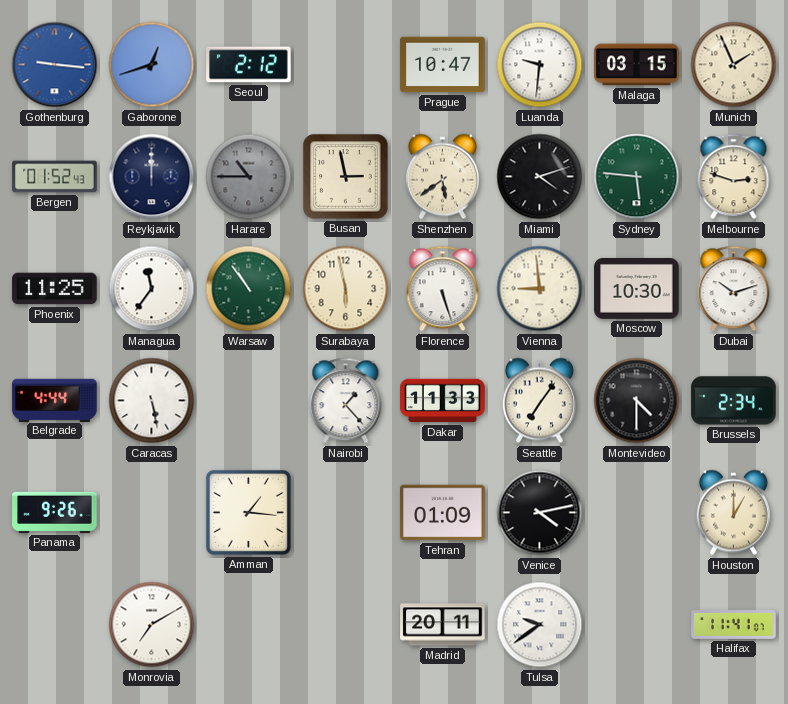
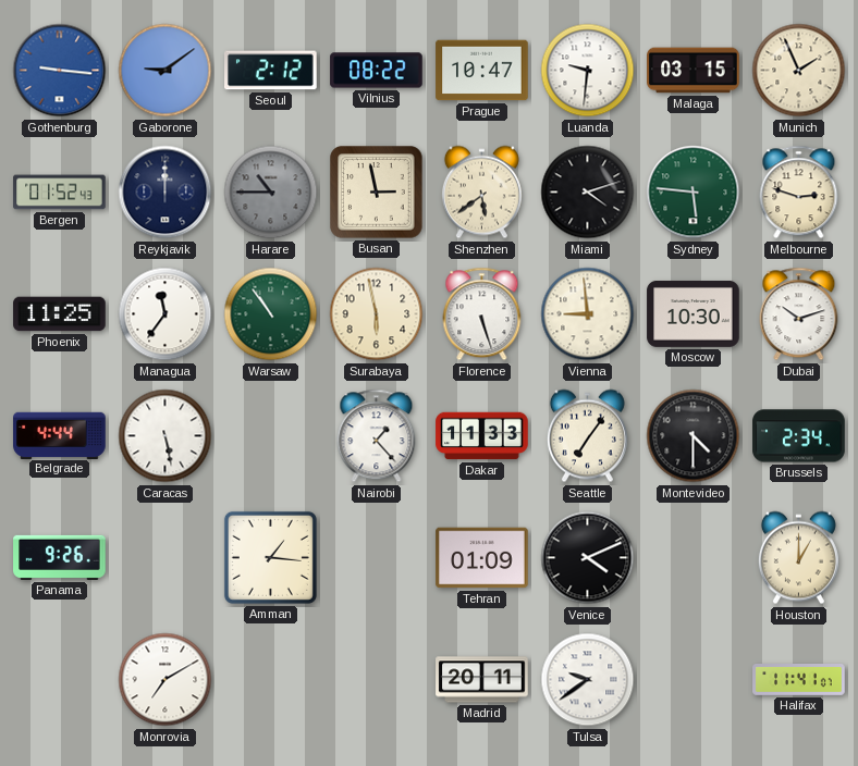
Gaborone: 12:42 -> 9:09 (166, 71)
Vilnius: none -> 08:22 (377, 71)
Venice: 4:13 -> 4:11 (588, 558)
